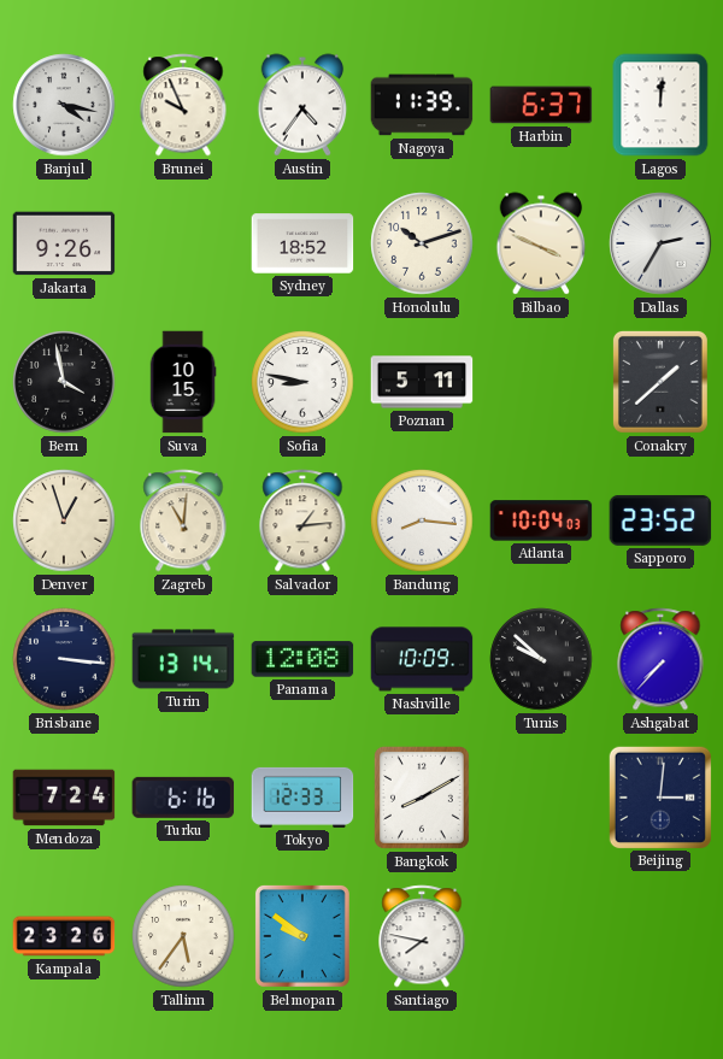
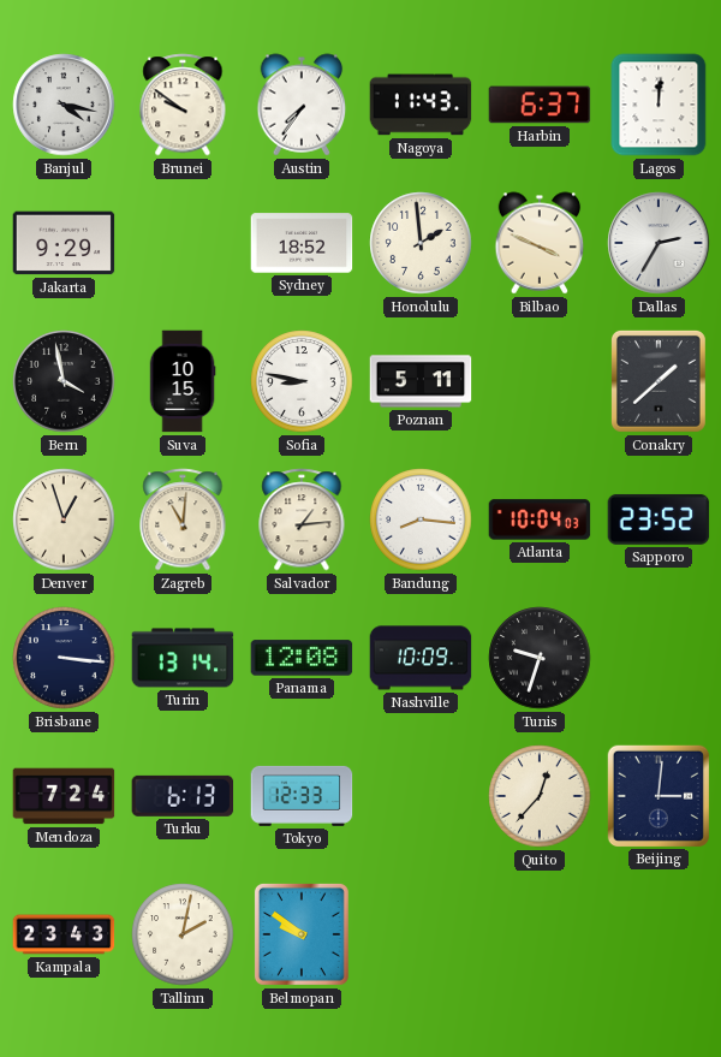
Brunei: 9:56 -> 9:51 (183, 105)
Austin: 4:36 -> 7:36 (302, 105)
Nagoya: 11:39 -> 11:43 (421, 105)
Jakarta: 9:26 -> 9:29 (64, 243)
Honolulu: 10:12 -> 1:59 (421, 243)
Tunis: 9:52 -> 9:33 (540, 658)
Ashgabat: 7:37 -> none (660, 659)
Turku: 6:16 -> 6:13 (183, 796)
Bangkok: 8:10 -> none (422, 798)
Quito: none -> 12:37 (540, 796)
Kampala: 23:26 -> 23:43 (64, 934)
Tallinn: 5:36 -> 2:02 (183, 934)
Santiago: 7:47 -> none (422, 936)
